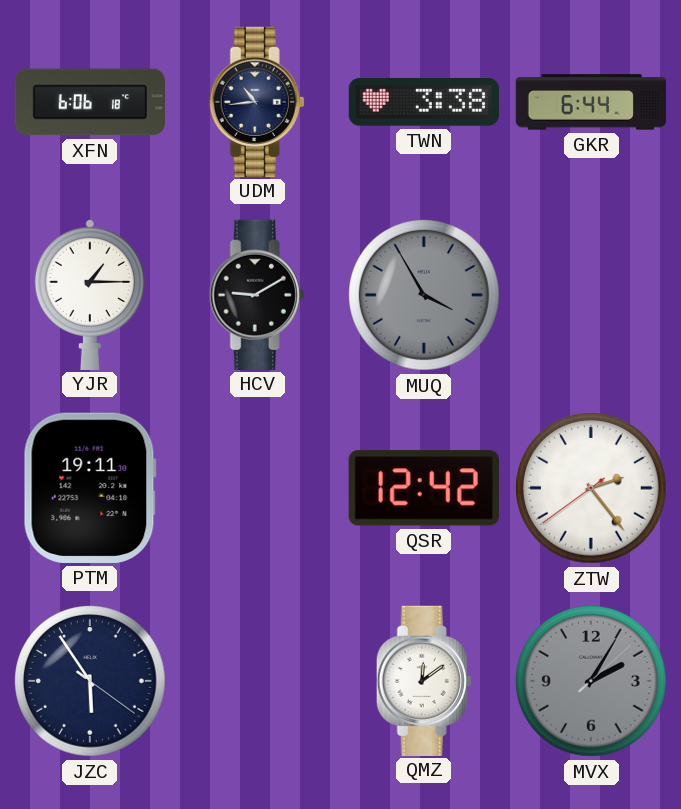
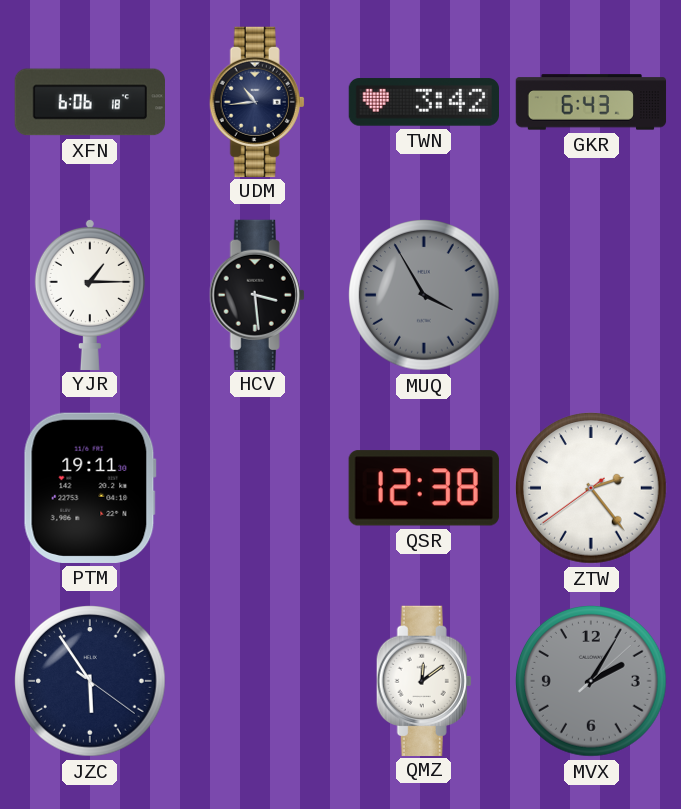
TWN: 3:38 -> 3:42 (423, 102)
GKR: 6:44 -> 6:43 (591, 102)
HCV: 9:10 -> 3:29 (257, 294)
QSR: 12:42 -> 12:38 (424, 488)
